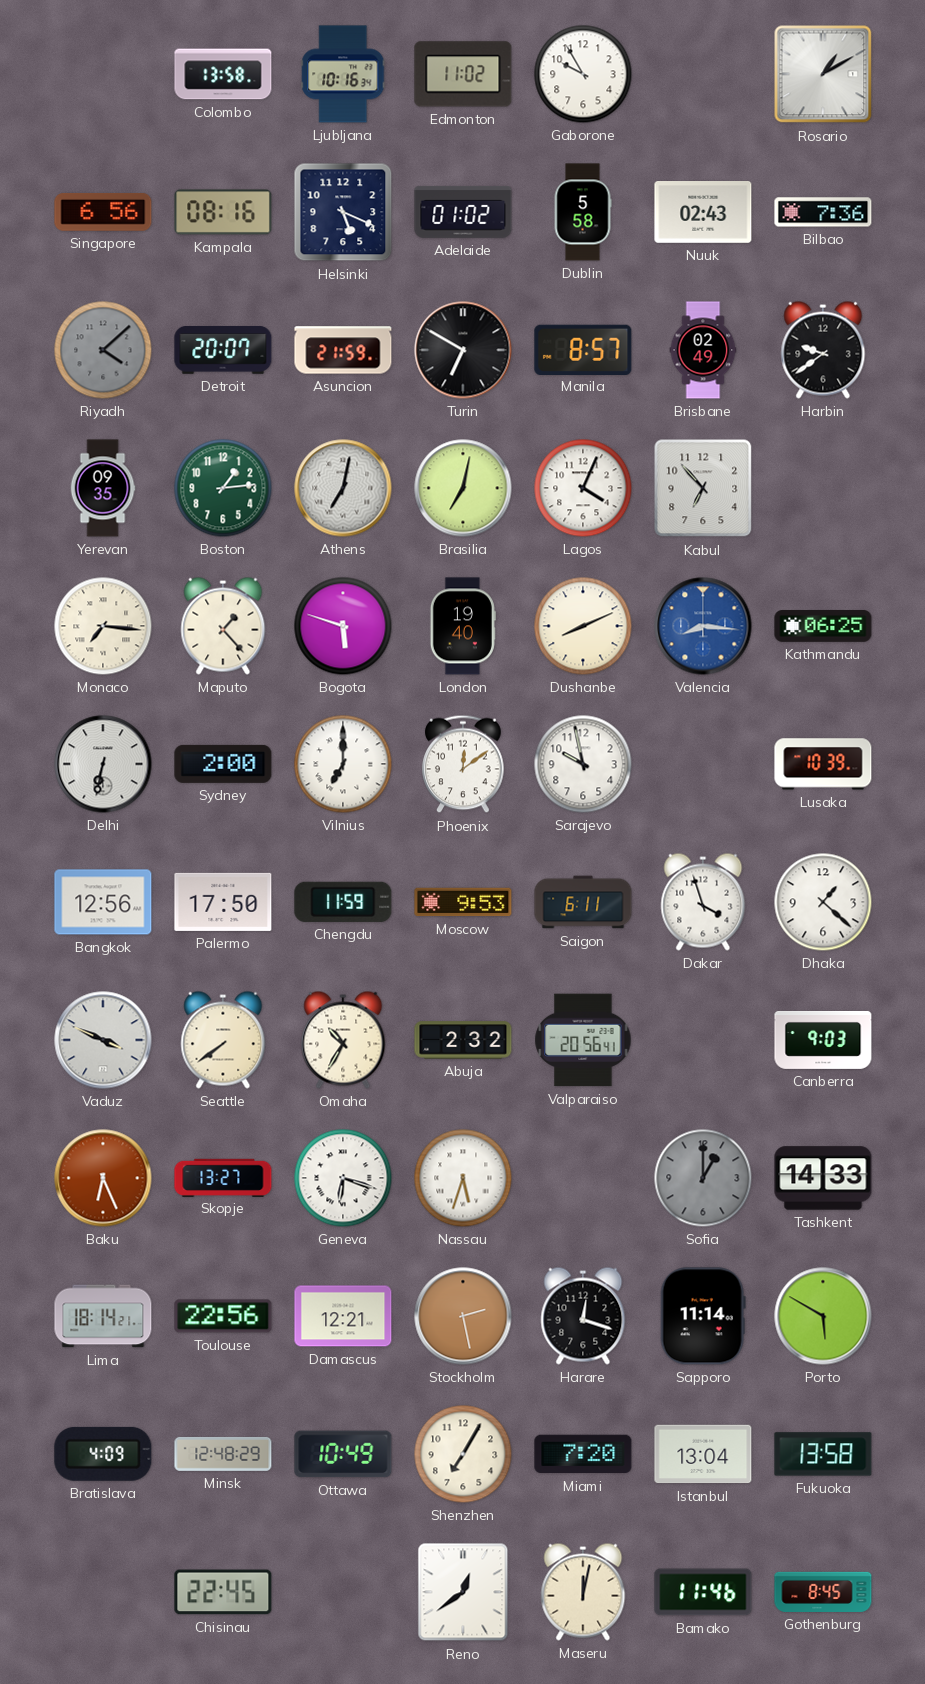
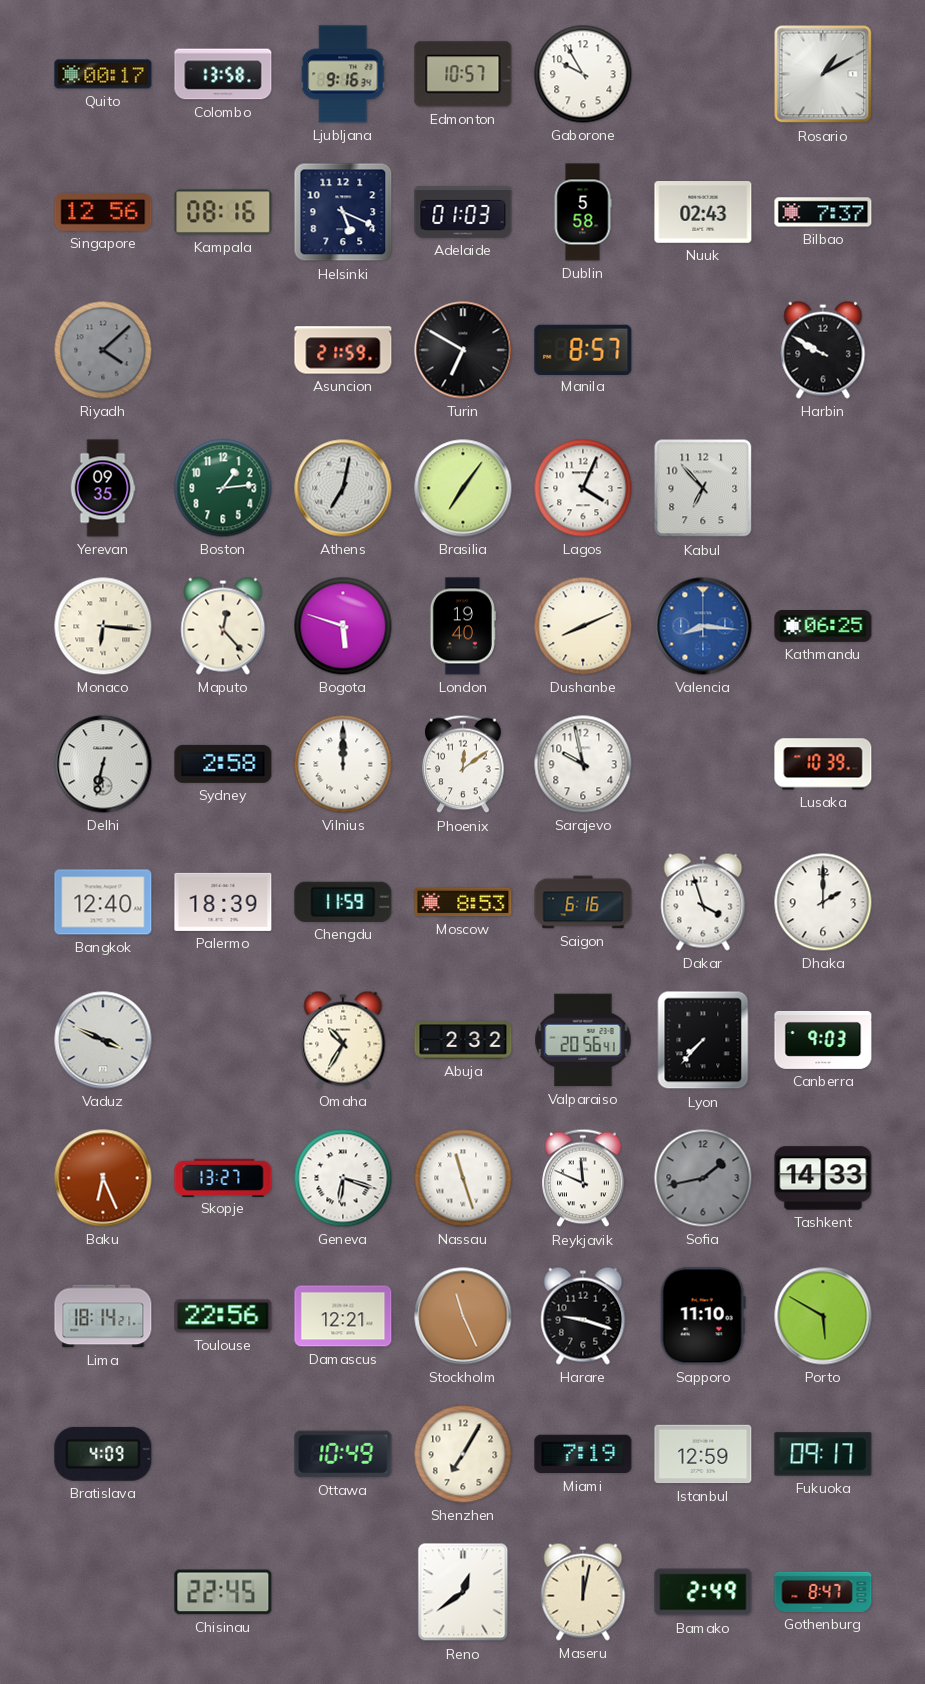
Quito: none -> 00:17 (103, 74)
Ljubljana: 10:16 -> 9:16 (343, 74)
Edmonton: 11:02 -> 10:57 (463, 74)
Singapore: 6:56 -> 12:56 (103, 213)
Adelaide: 01:02 -> 01:03 (463, 212)
Bilbao: 7:36 -> 7:37 (823, 212)
Detroit: 20:07 -> none (223, 351)
Brisbane: 02:49 -> none (703, 350)
Harbin: 9:39 -> 9:50 (823, 350)
Brasilia: 7:02 -> 7:06 (463, 488)
Monaco: 7:16 -> 6:16 (103, 626)
Maputo: 1:23 -> 12:23 (223, 626)
Sydney: 2:00 -> 2:58 (223, 764)
Vilnius: 7:00 -> 12:00 (343, 764)
Bangkok: 12:56 -> 12:40 (103, 902)
Palermo: 17:50 -> 18:39 (223, 902)
Moscow: 9:53 -> 8:53 (463, 902)
Saigon: 6:11 -> 6:16 (583, 902)
Dhaka: 1:22 -> 2:00 (823, 902)
Seattle: 7:39 -> none (223, 1040)
Lyon: none -> 7:37 (703, 1040)
Nassau: 5:33 -> 11:27 (463, 1178)
Reykjavik: none -> 11:49 (583, 1178)
Sofia: 1:00 -> 1:43 (703, 1178)
Stockholm: 2:28 -> 11:26 (463, 1316)
Harare: 12:18 -> 9:18 (583, 1316)
Sapporo: 11:14 -> 11:10 (703, 1316)
Minsk: 12:48 -> none (223, 1454)
Miami: 7:20 -> 7:19 (583, 1454)
Istanbul: 13:04 -> 12:59 (703, 1454)
Fukuoka: 13:58 -> 09:17 (823, 1454)
Bamako: 11:46 -> 2:49 (703, 1592)
Gothenburg: 8:45 -> 8:47 (823, 1592)
